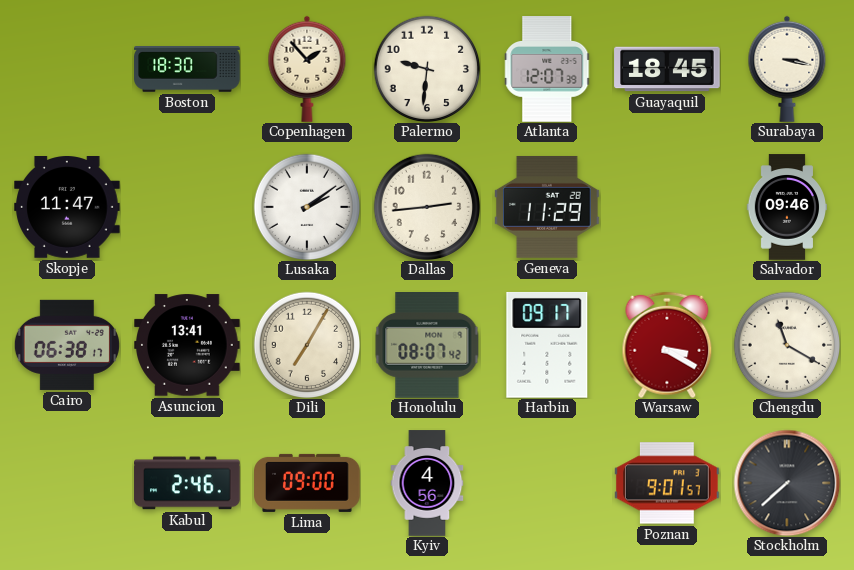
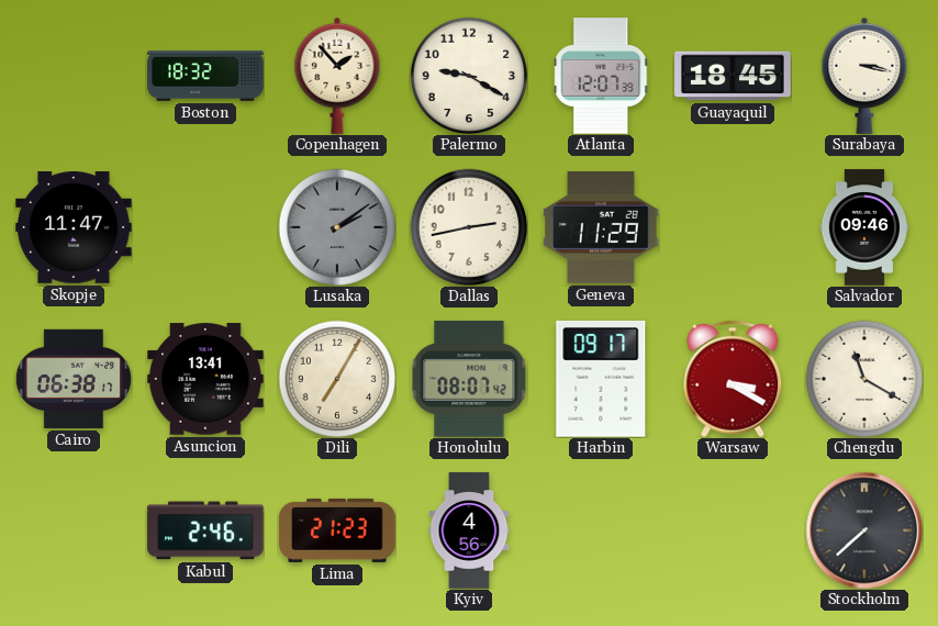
Boston: 18:30 -> 18:32 (205, 76)
Palermo: 9:31 -> 9:20 (469, 76)
Lusaka dial: white -> grey (337, 227)
Dallas: 2:44 -> 2:43 (469, 227)
Lima: 09:00 -> 21:23 (337, 530)
Poznan: 9:01 -> none (668, 483)
